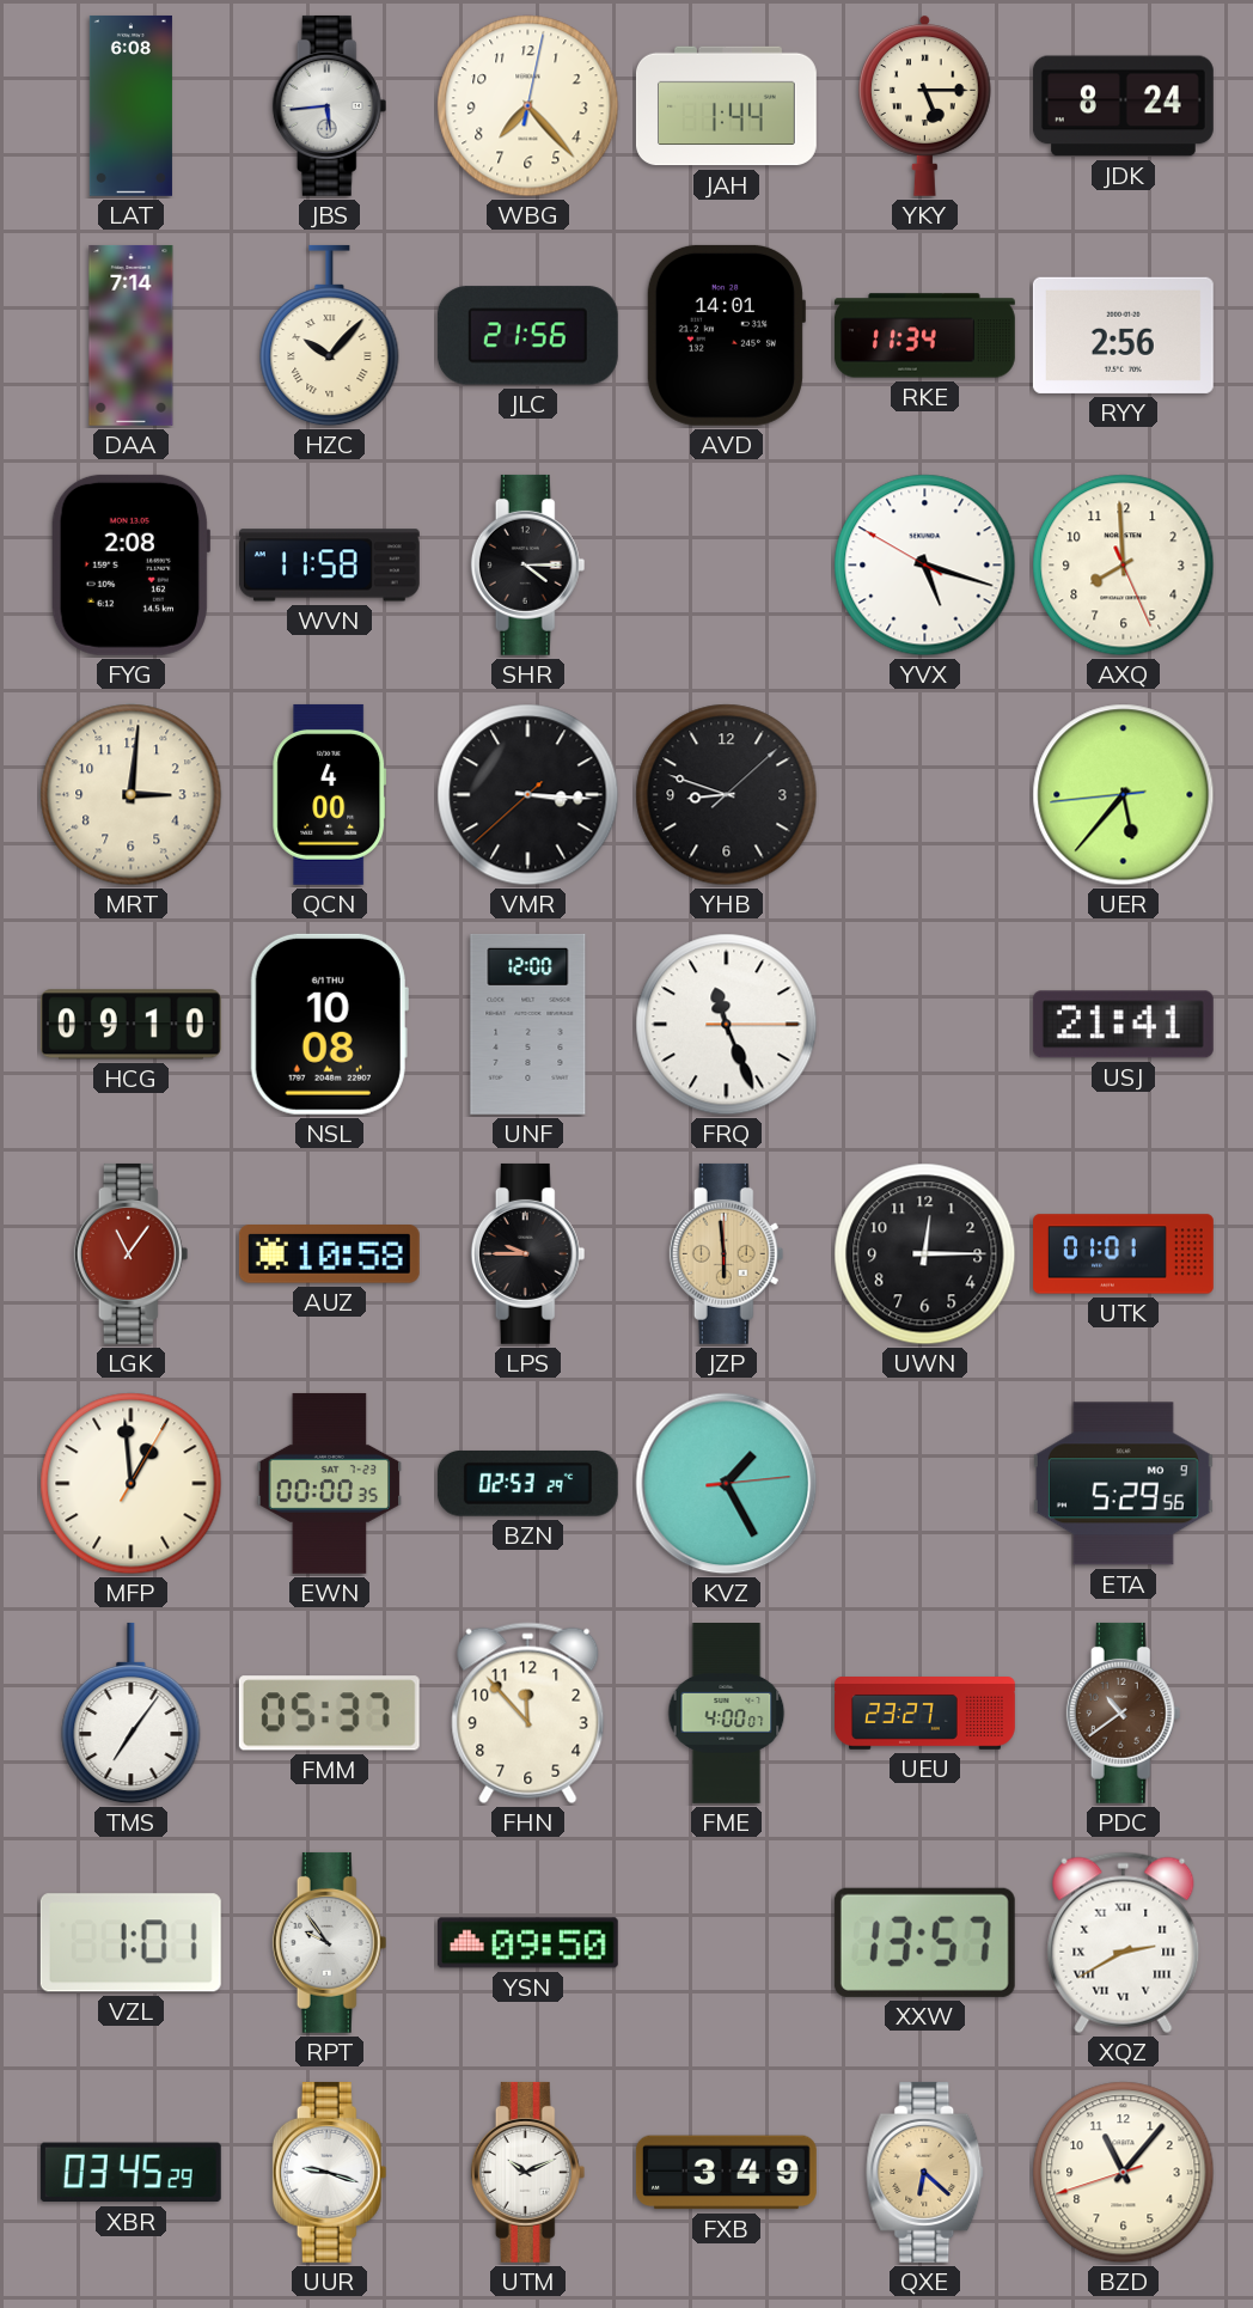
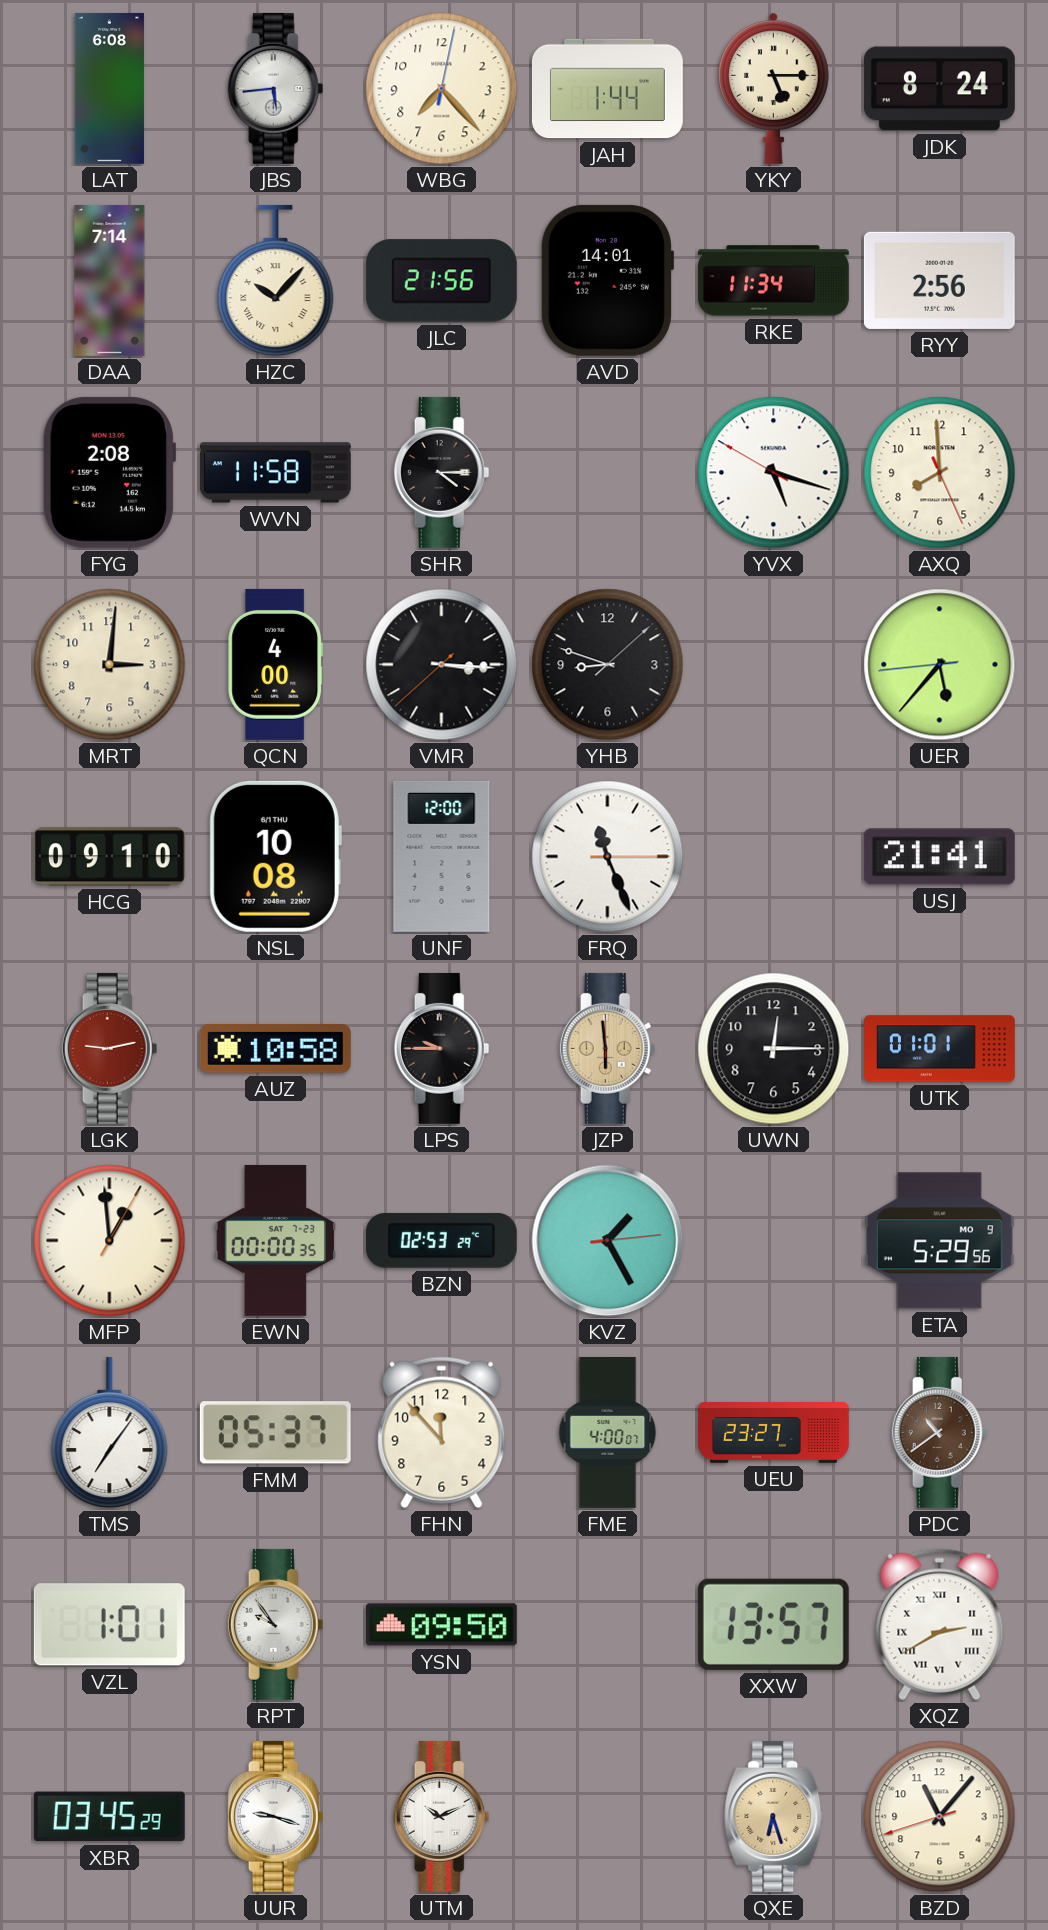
LGK: 11:06 -> 9:13 (110, 1048)
FXB: 3:49 -> none (726, 2173)
QXE: 6:22 -> 6:27 (774, 1816)
